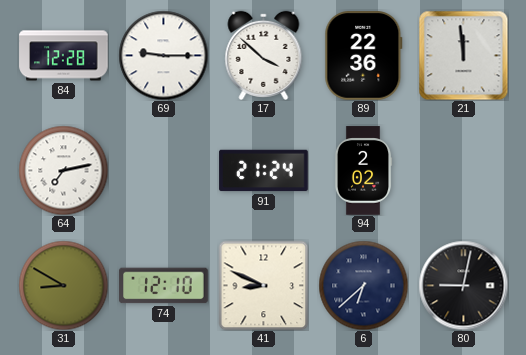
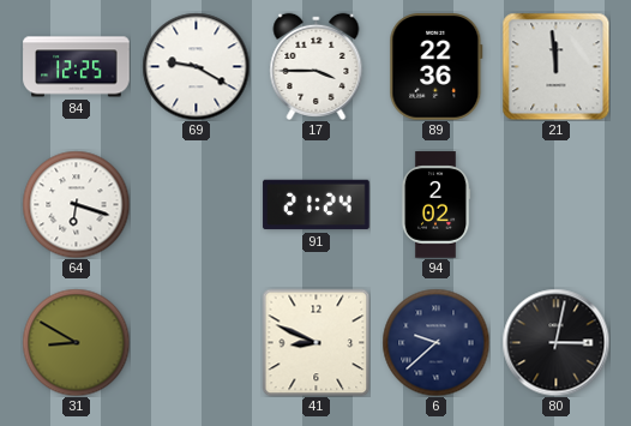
84: 12:28 -> 12:25 (77, 67)
69: 9:15 -> 9:20 (196, 66)
17: 3:52 -> 3:45 (317, 66)
64: 7:13 -> 6:18 (76, 204)
74: 12:10 -> none (164, 286)
6: 6:38 -> 9:38 (435, 342)
80: 9:02 -> 3:02 (555, 342)
